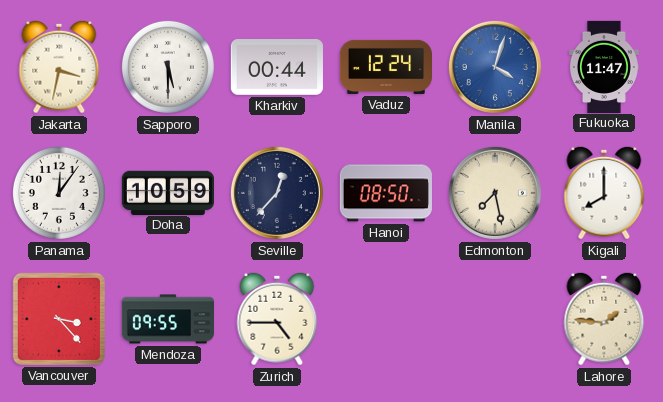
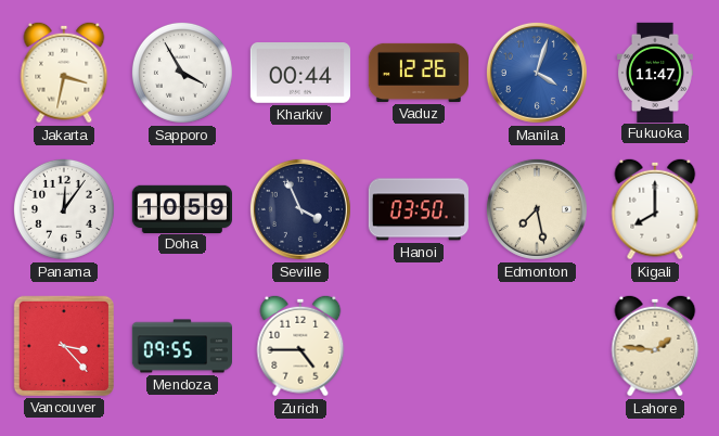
Sapporo: 5:30 -> 3:55 (182, 73)
Vaduz: 12:24 -> 12:26 (418, 73)
Seville: 12:37 -> 3:56 (300, 209)
Hanoi: 08:50 -> 03:50 (418, 209)
